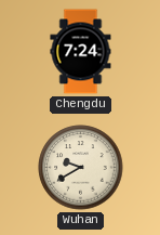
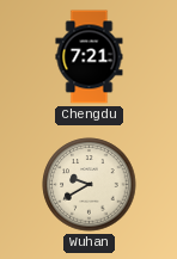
Chengdu: 7:24 -> 7:21 (90, 57)
